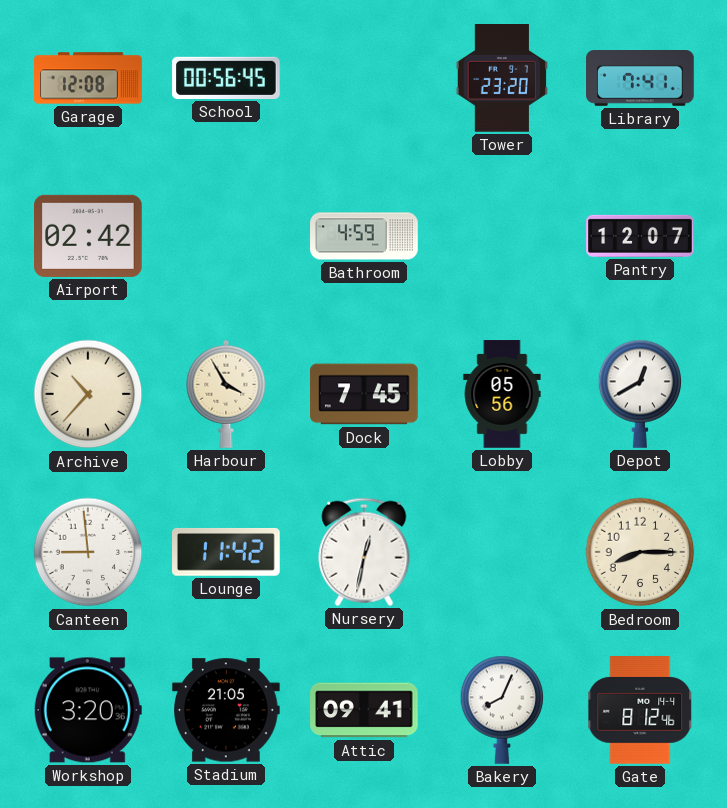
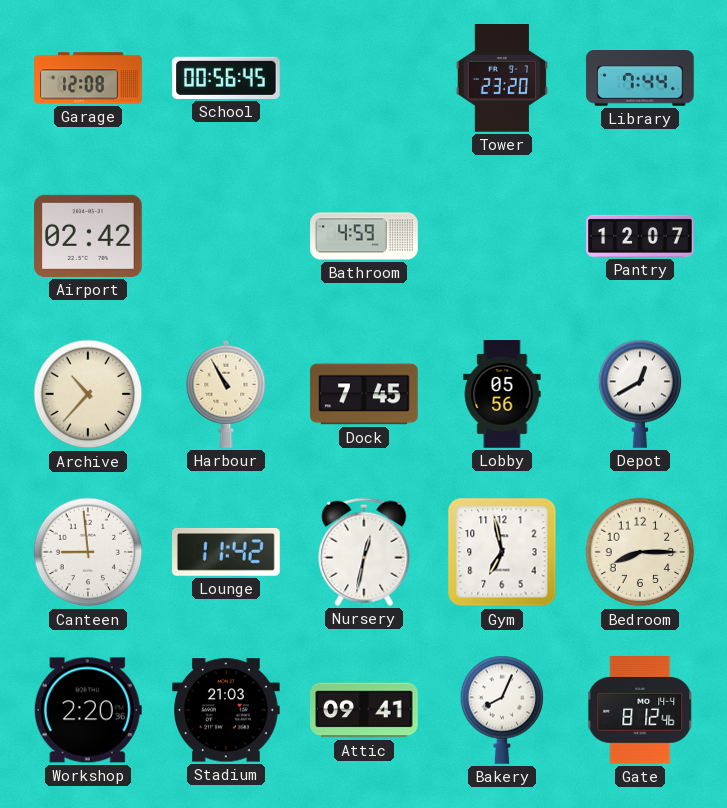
Library: 7:41 -> 7:44 (640, 79)
Harbour: 3:55 -> 10:55 (226, 394)
Gym: none -> 6:58 (502, 552)
Workshop: 3:20 -> 2:20 (88, 710)
Stadium: 21:05 -> 21:03 (227, 710)
